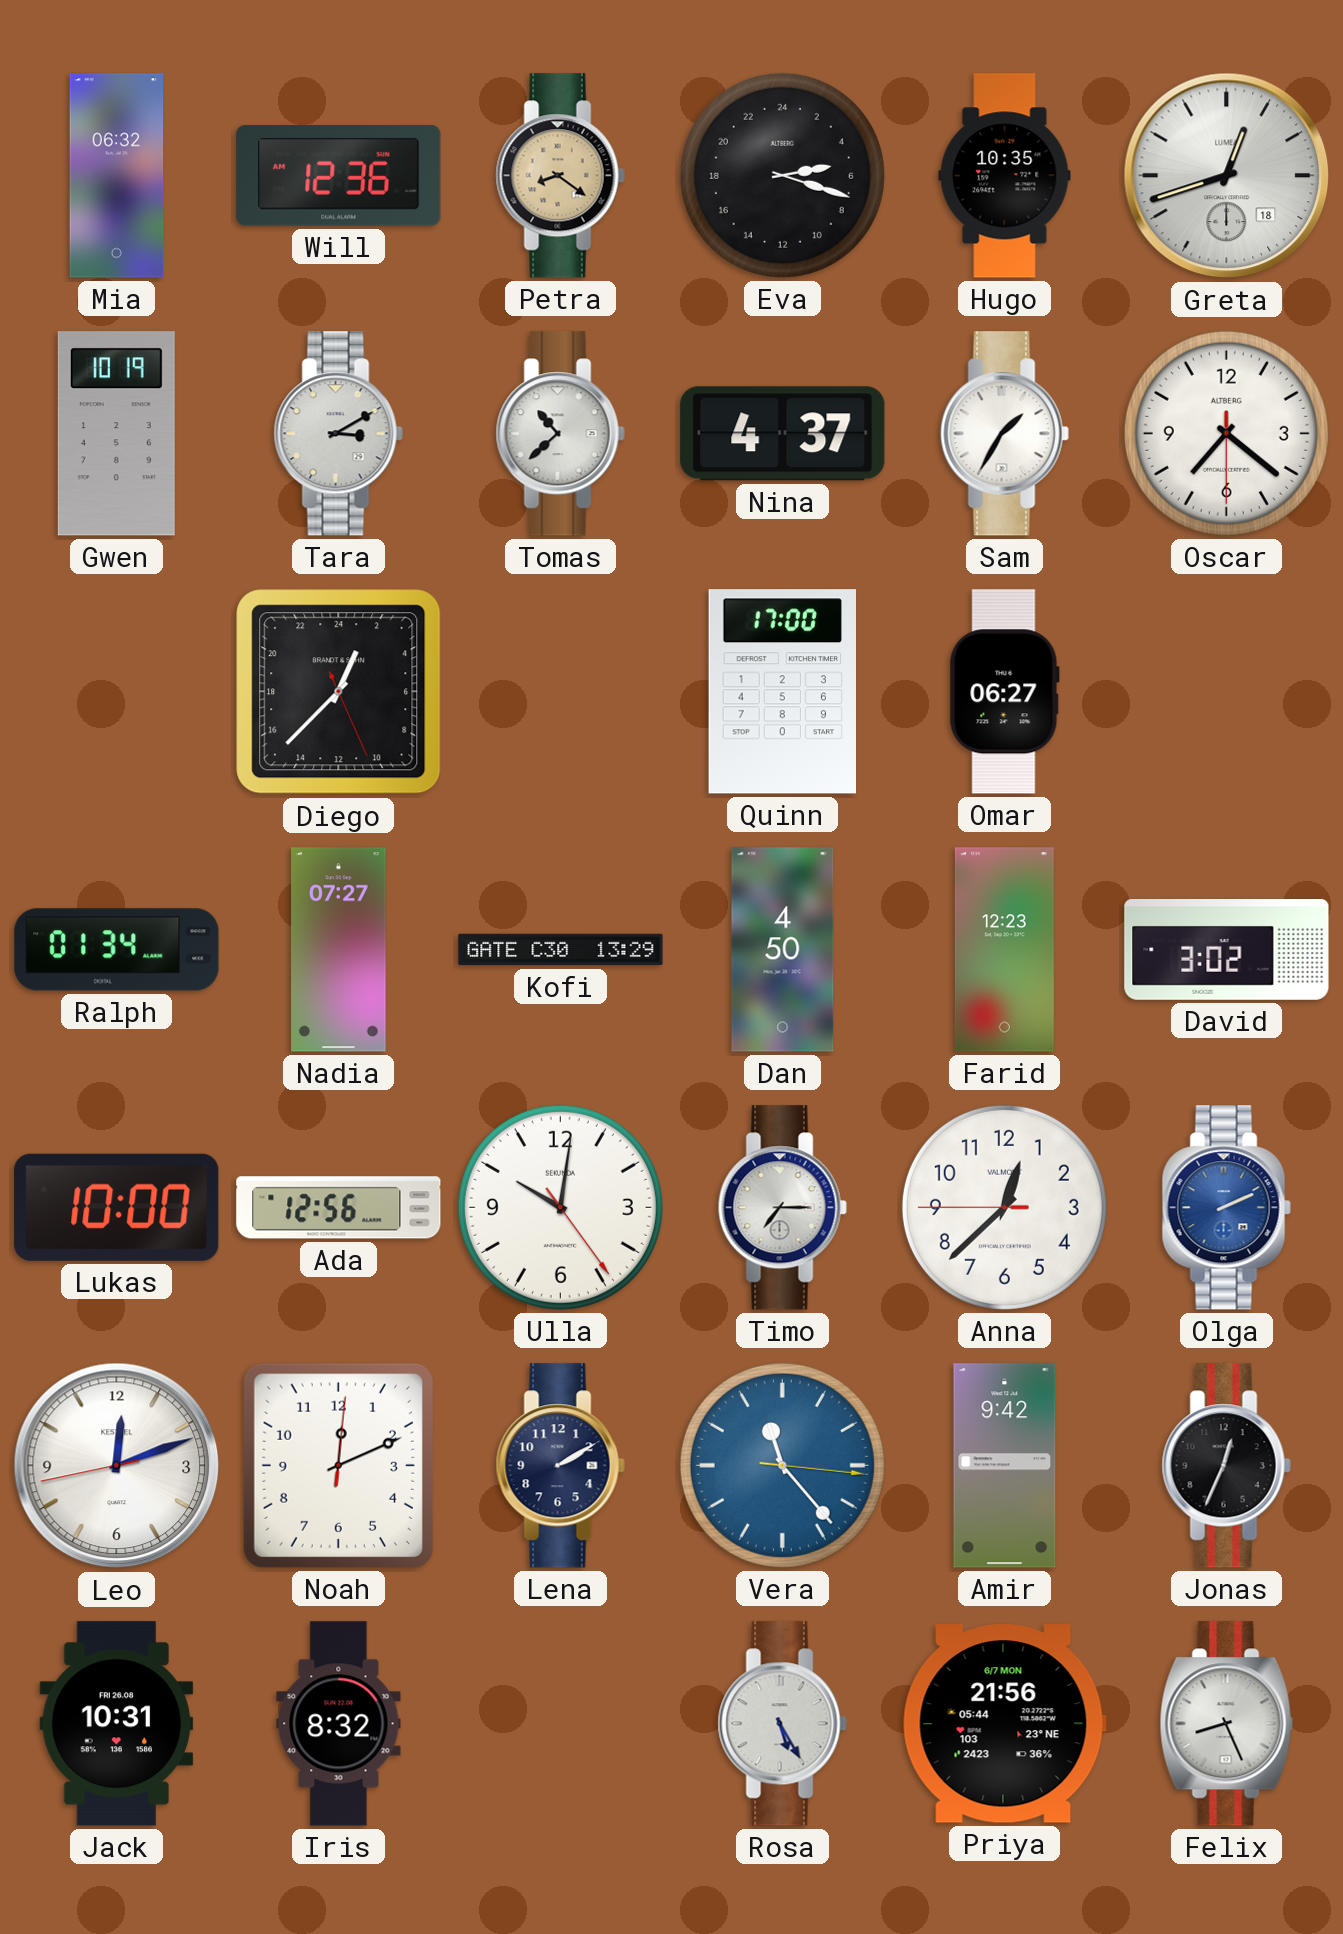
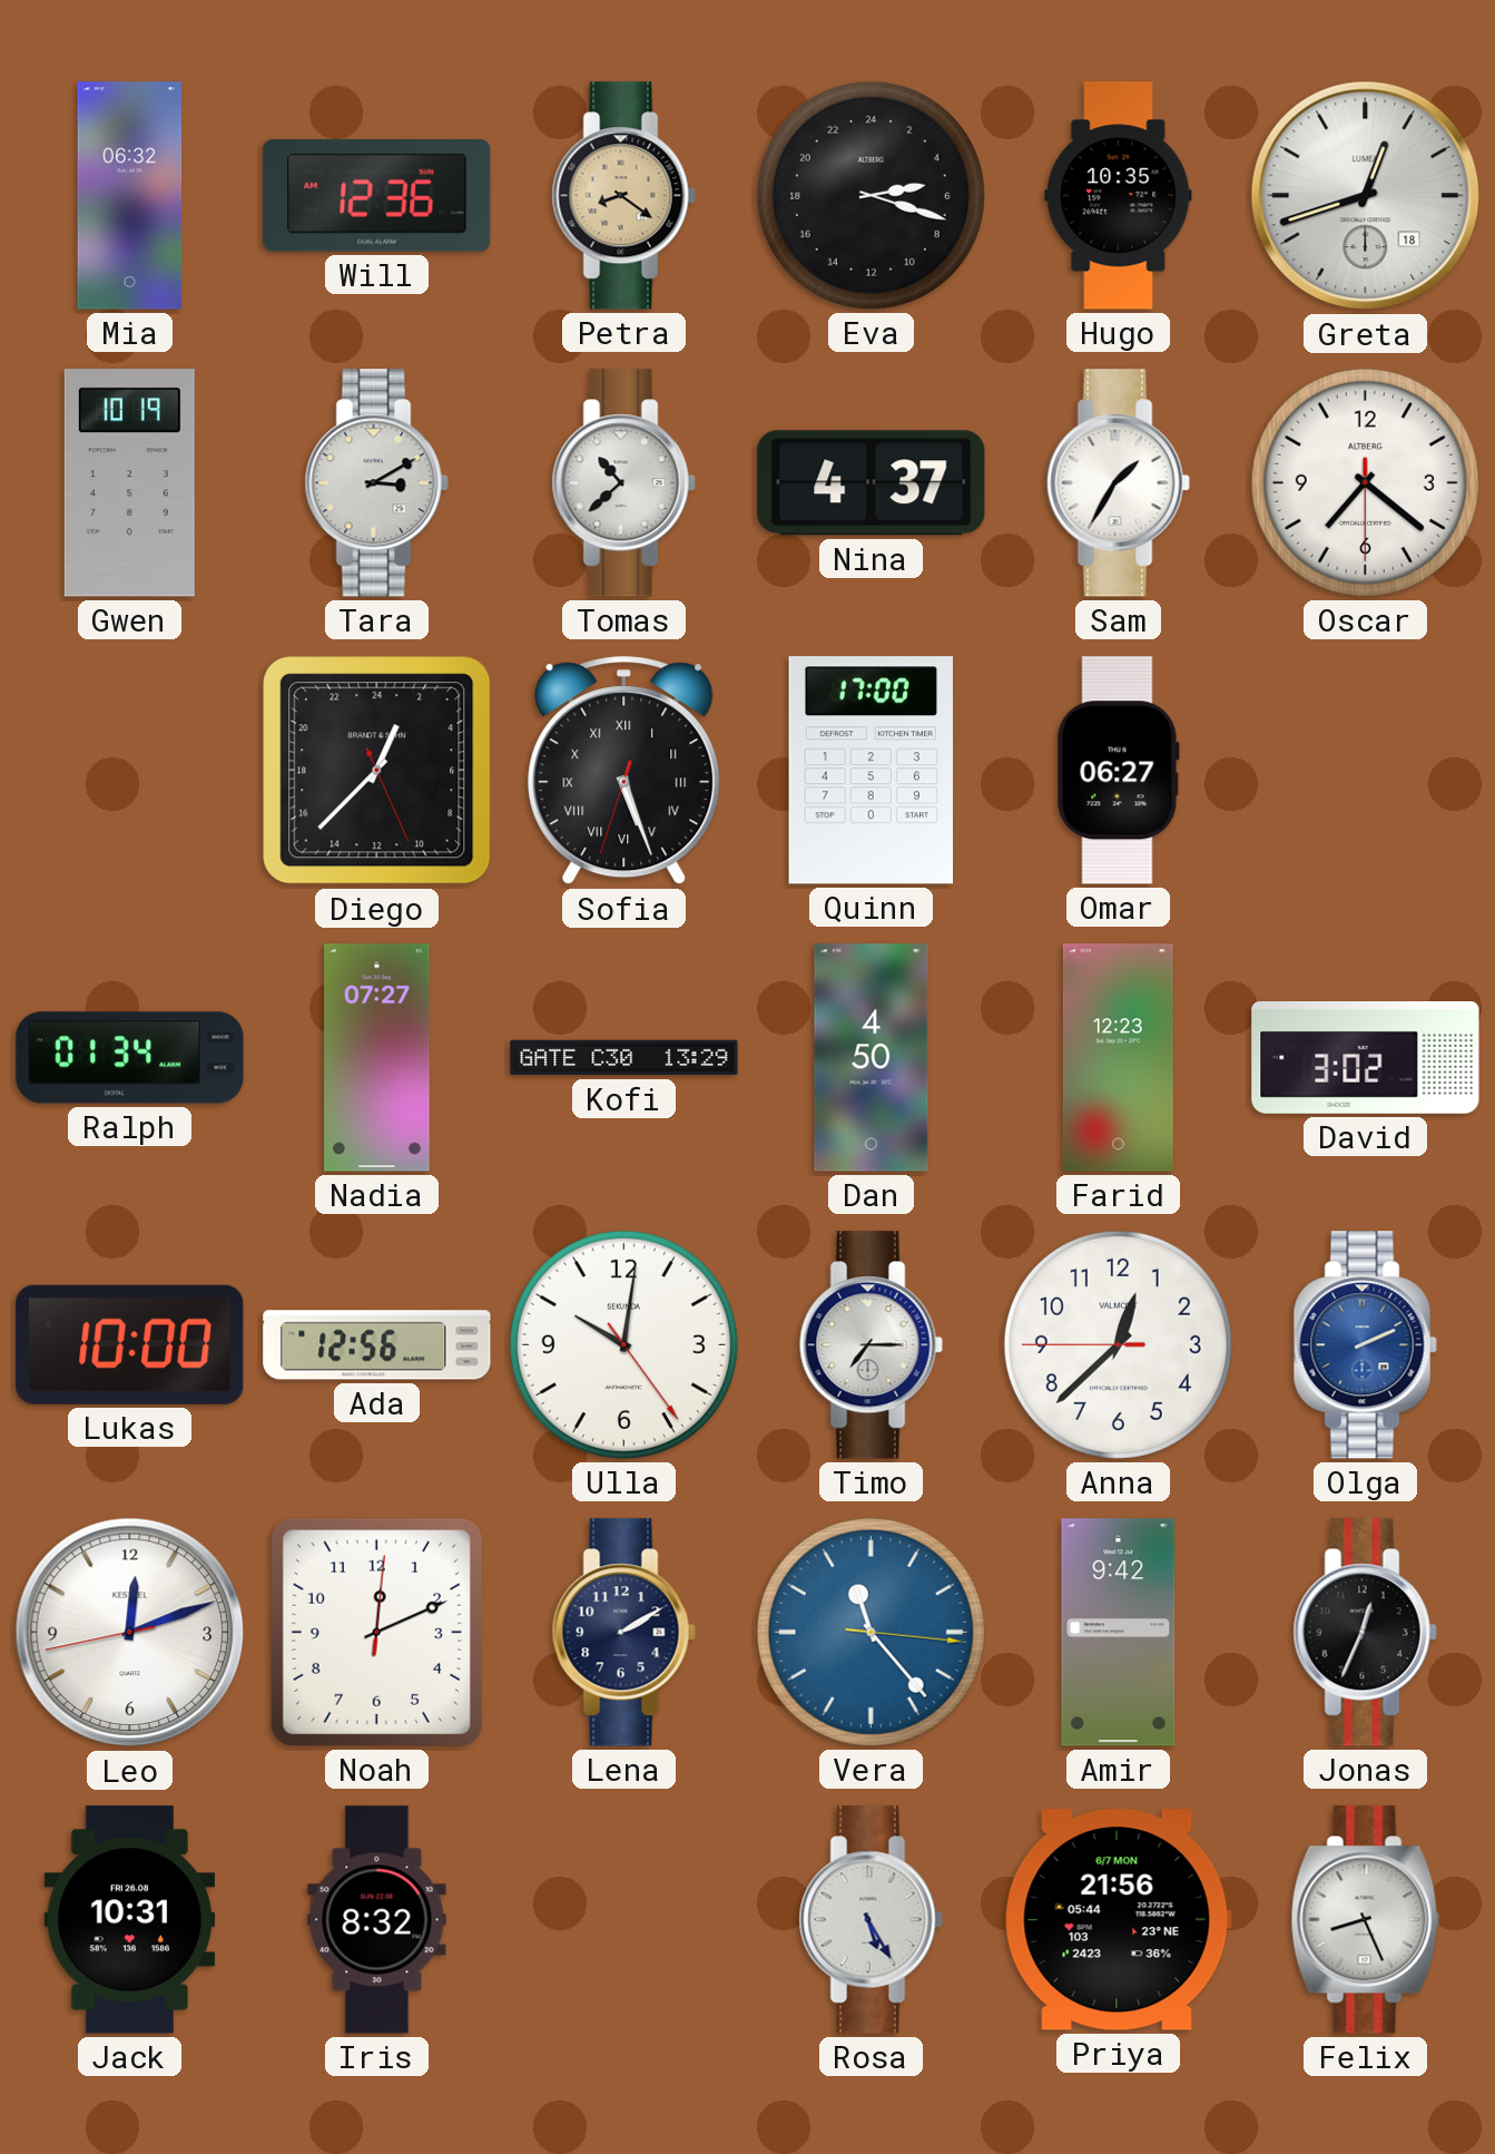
Sofia: none -> 5:26 (624, 771)
